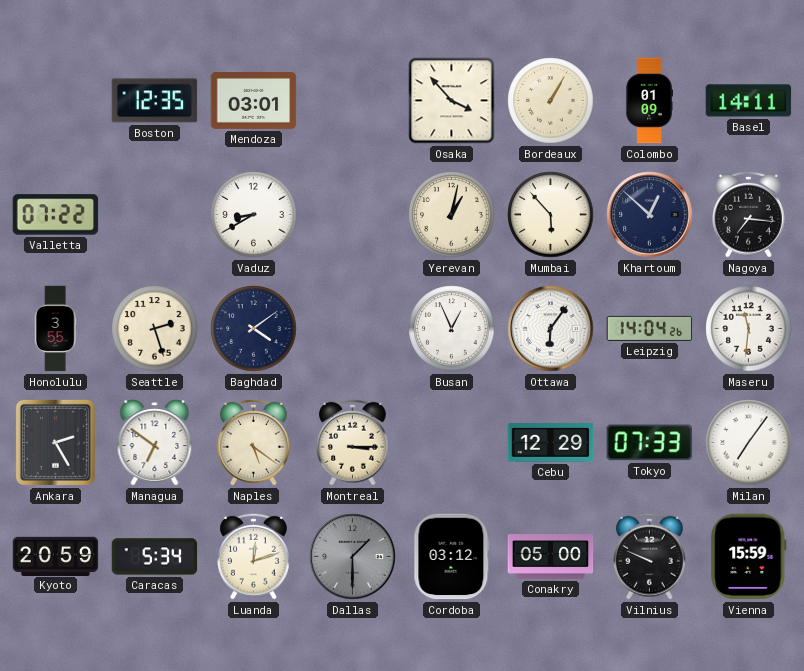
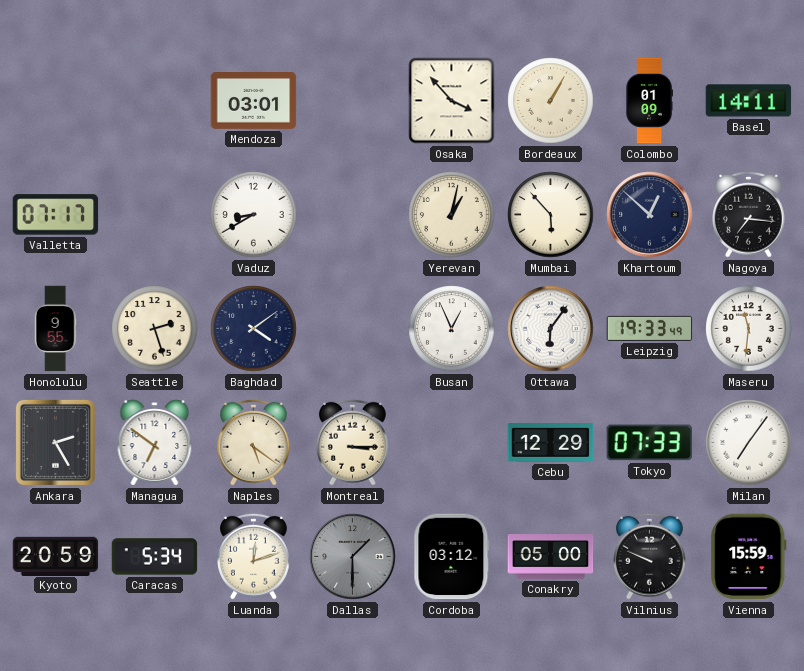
Boston: 12:35 -> none (155, 101)
Valletta: 07:22 -> 07:17 (56, 215)
Honolulu: 3:55 -> 9:55 (55, 329)
Leipzig: 14:04 -> 19:33 (650, 328)
